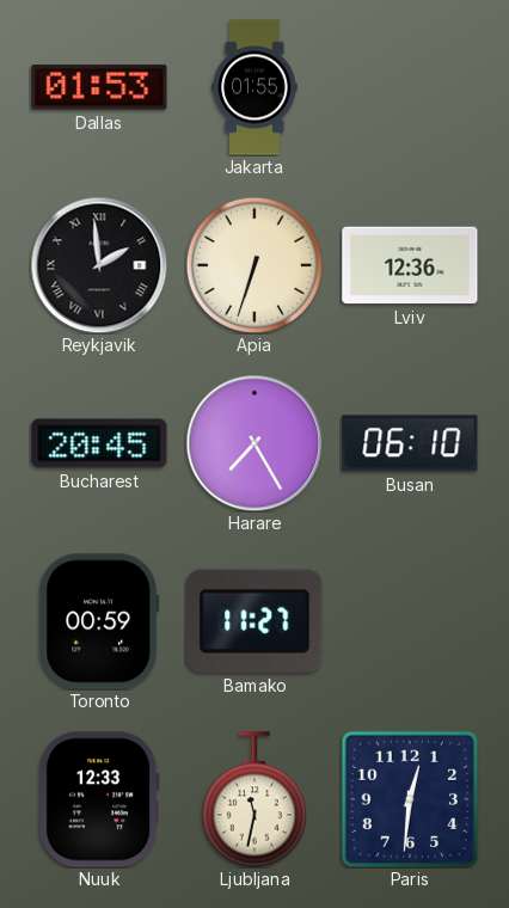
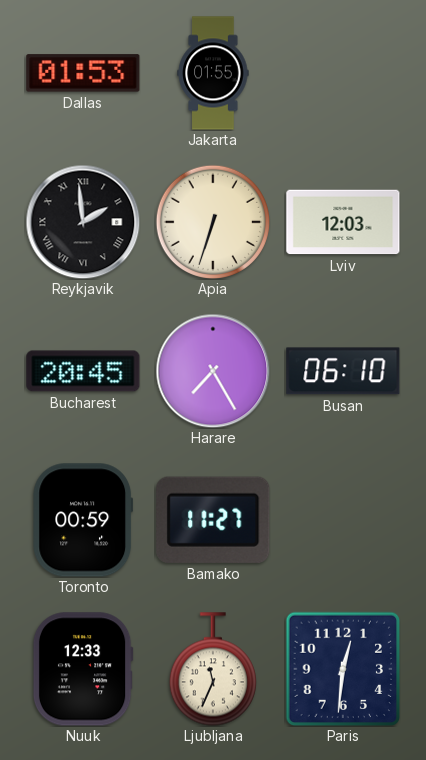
Lviv: 12:36 -> 12:03 (343, 222)
Ljubljana: 11:32 -> 11:34 (213, 669)
